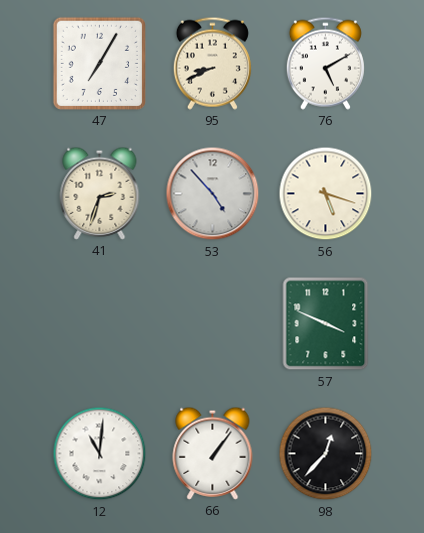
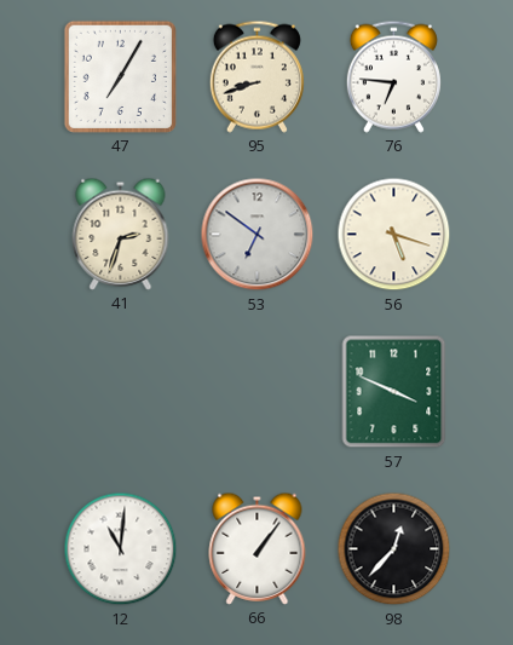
95: 8:41 -> 8:42 (256, 76)
76: 5:10 -> 6:46 (393, 76)
53: 4:53 -> 6:51 (258, 235)
